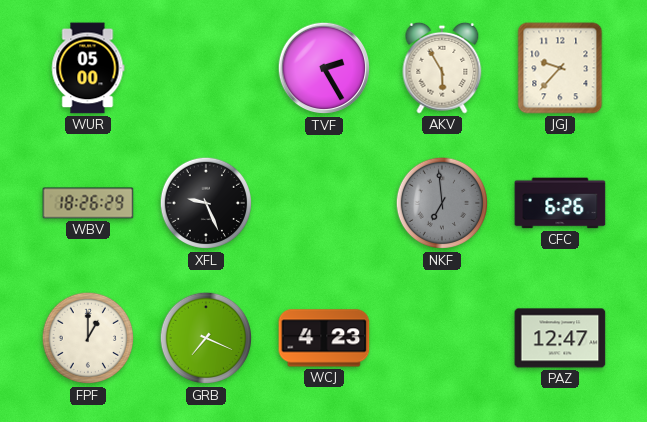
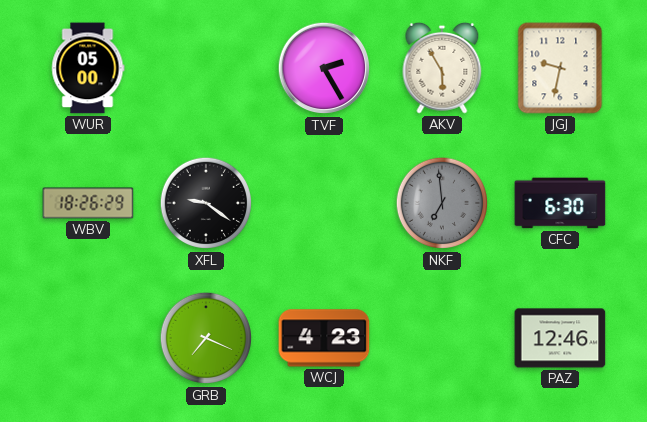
JGJ: 9:37 -> 9:32 (560, 68)
XFL: 9:26 -> 9:21 (206, 203)
CFC: 6:26 -> 6:30 (560, 203)
FPF: 1:00 -> none (88, 338)
PAZ: 12:47 -> 12:46 (560, 338)
